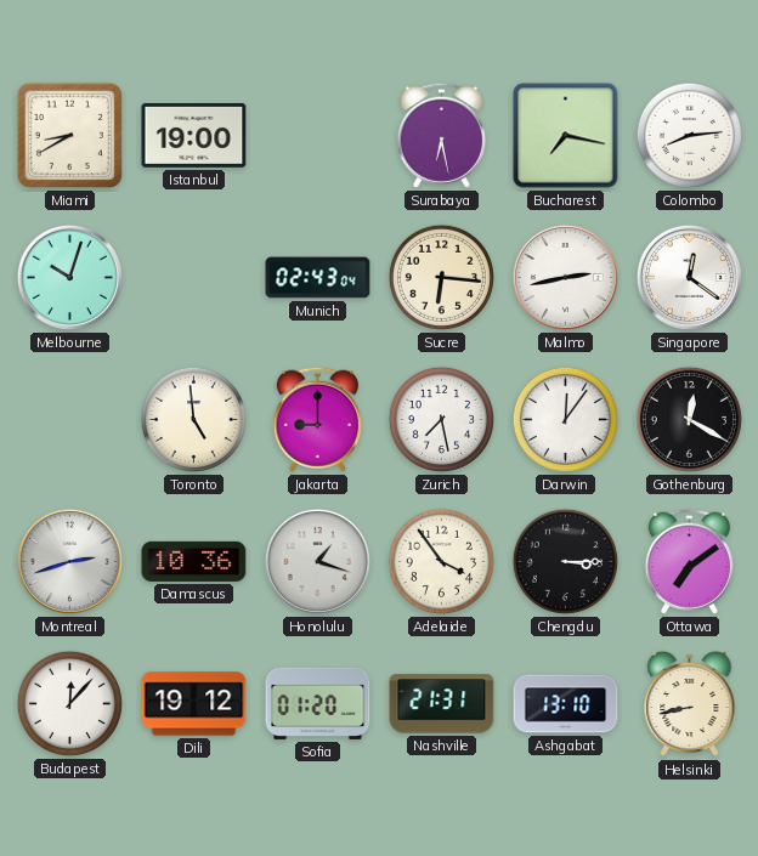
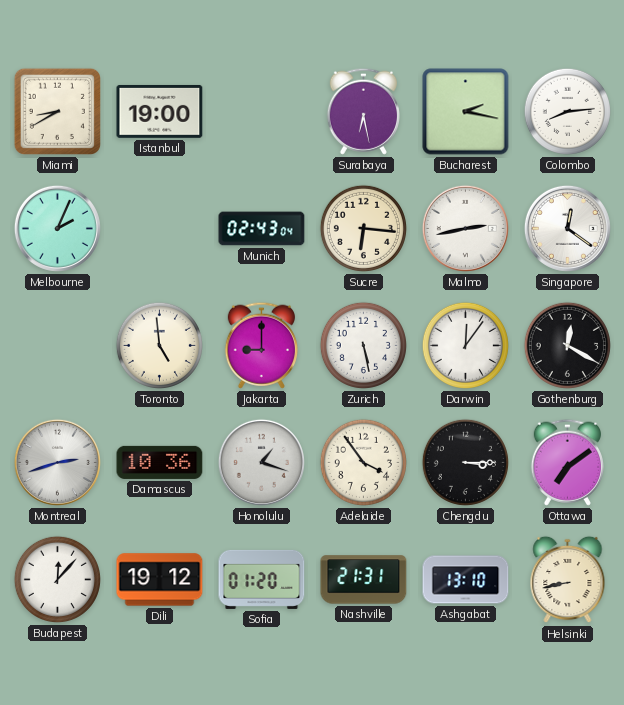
Bucharest: 7:17 -> 2:17 (466, 112)
Melbourne: 10:03 -> 2:04 (57, 228)
Zurich: 7:28 -> 5:28 (363, 345)
